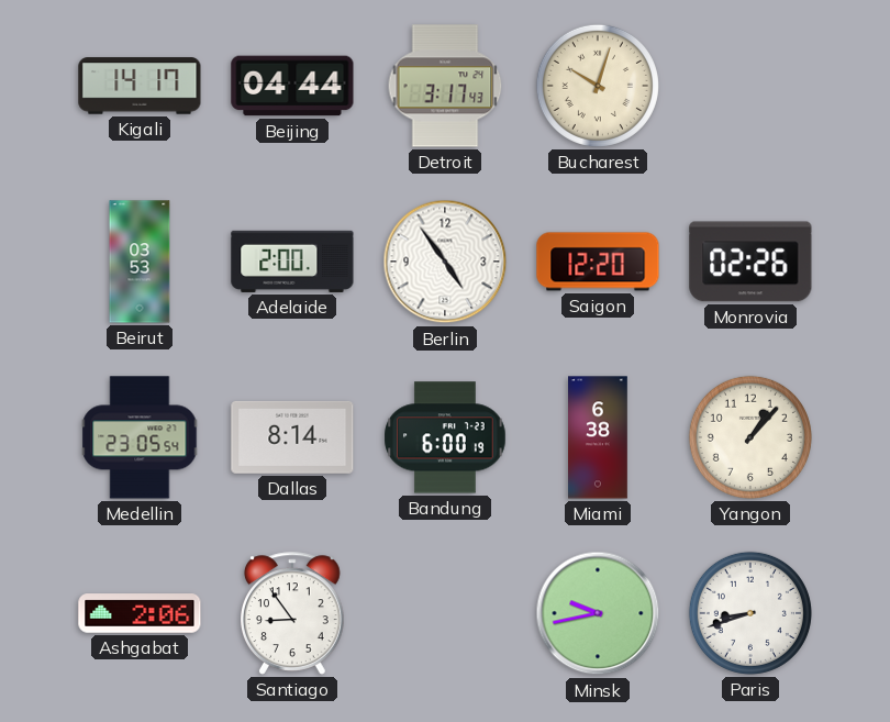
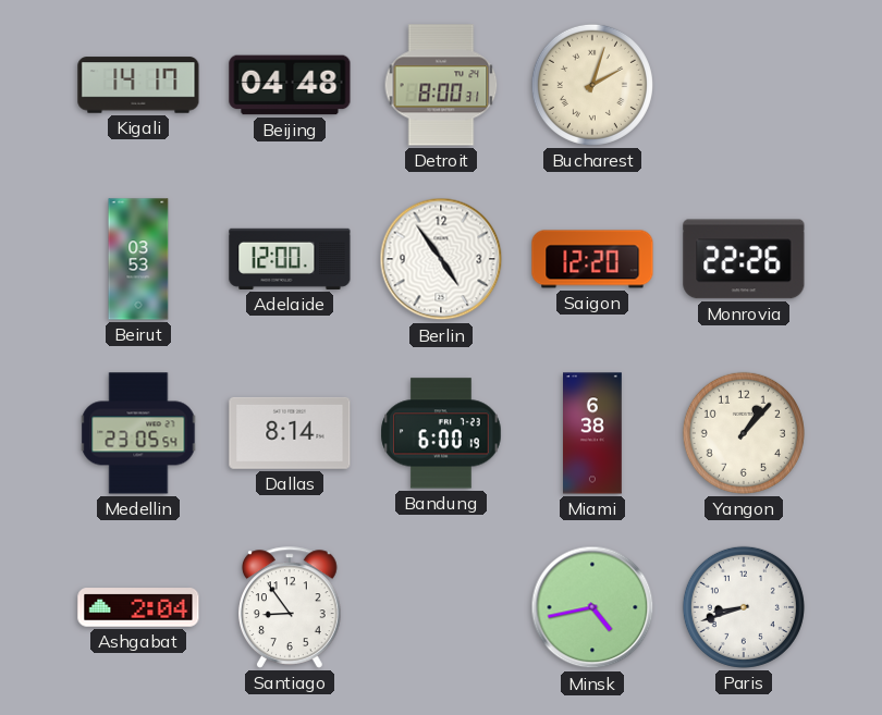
Beijing: 04:44 -> 04:48 (290, 85)
Detroit: 3:17 -> 8:00 (441, 85)
Bucharest: 10:03 -> 2:03 (592, 85)
Adelaide: 2:00 -> 12:00 (290, 259)
Monrovia: 02:26 -> 22:26 (744, 259)
Ashgabat: 2:06 -> 2:04 (138, 607)
Minsk: 9:43 -> 4:43 (592, 607)
